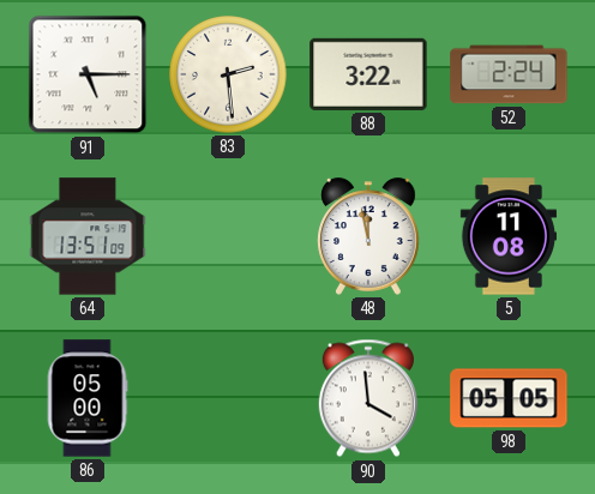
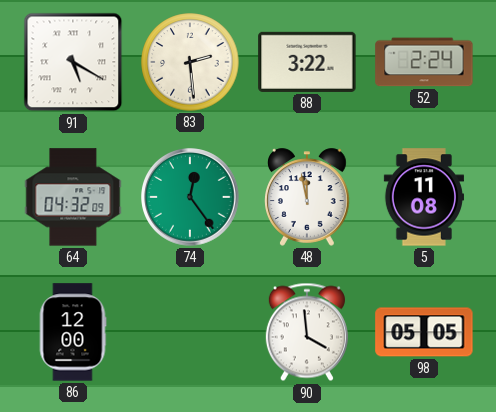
91: 5:15 -> 5:20 (73, 62)
64: 13:51 -> 04:32 (73, 197)
74: none -> 12:24 (190, 197)
86: 05:00 -> 12:00 (73, 332)
